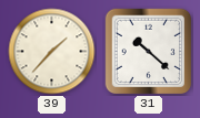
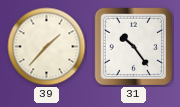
31: 10:22 -> 10:24 (134, 47)
